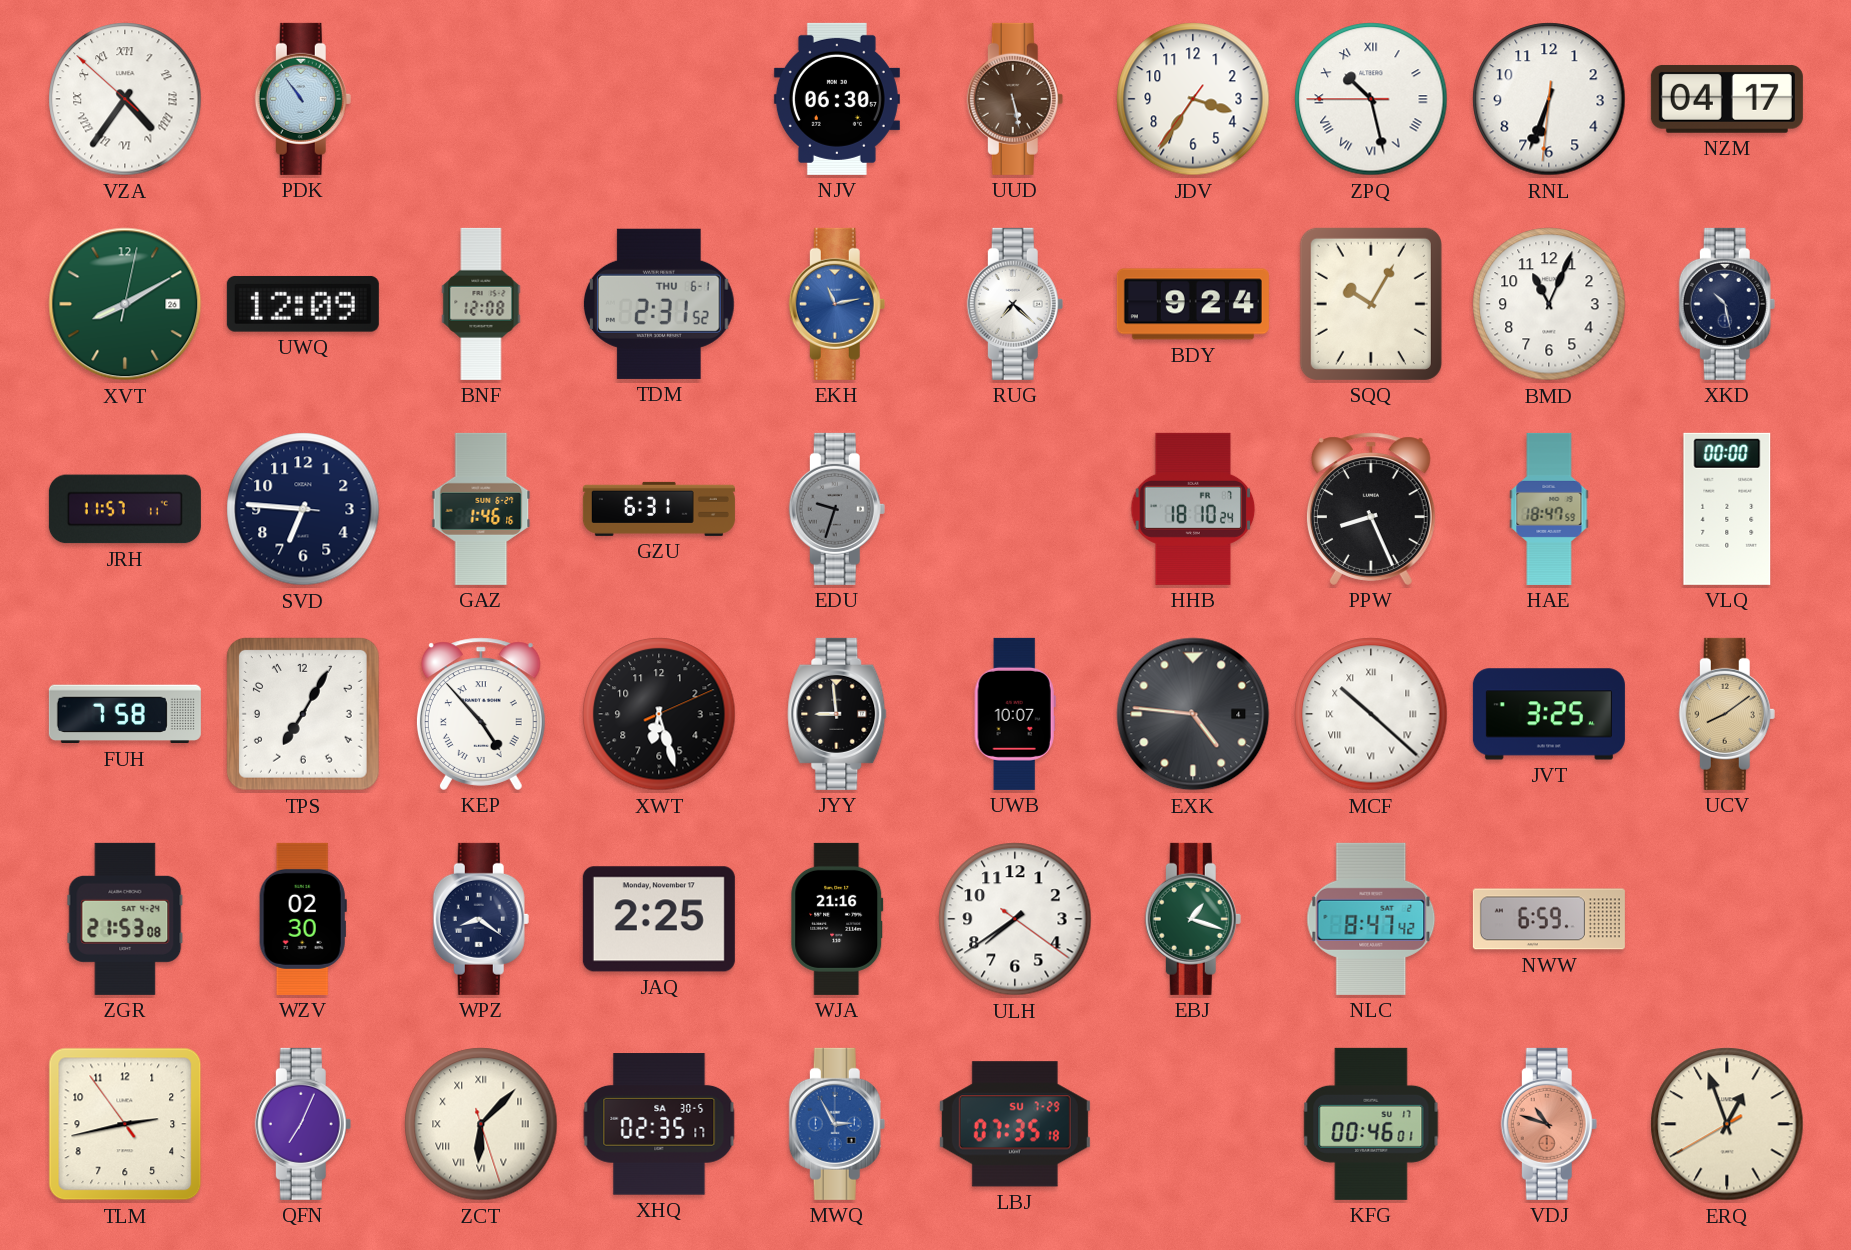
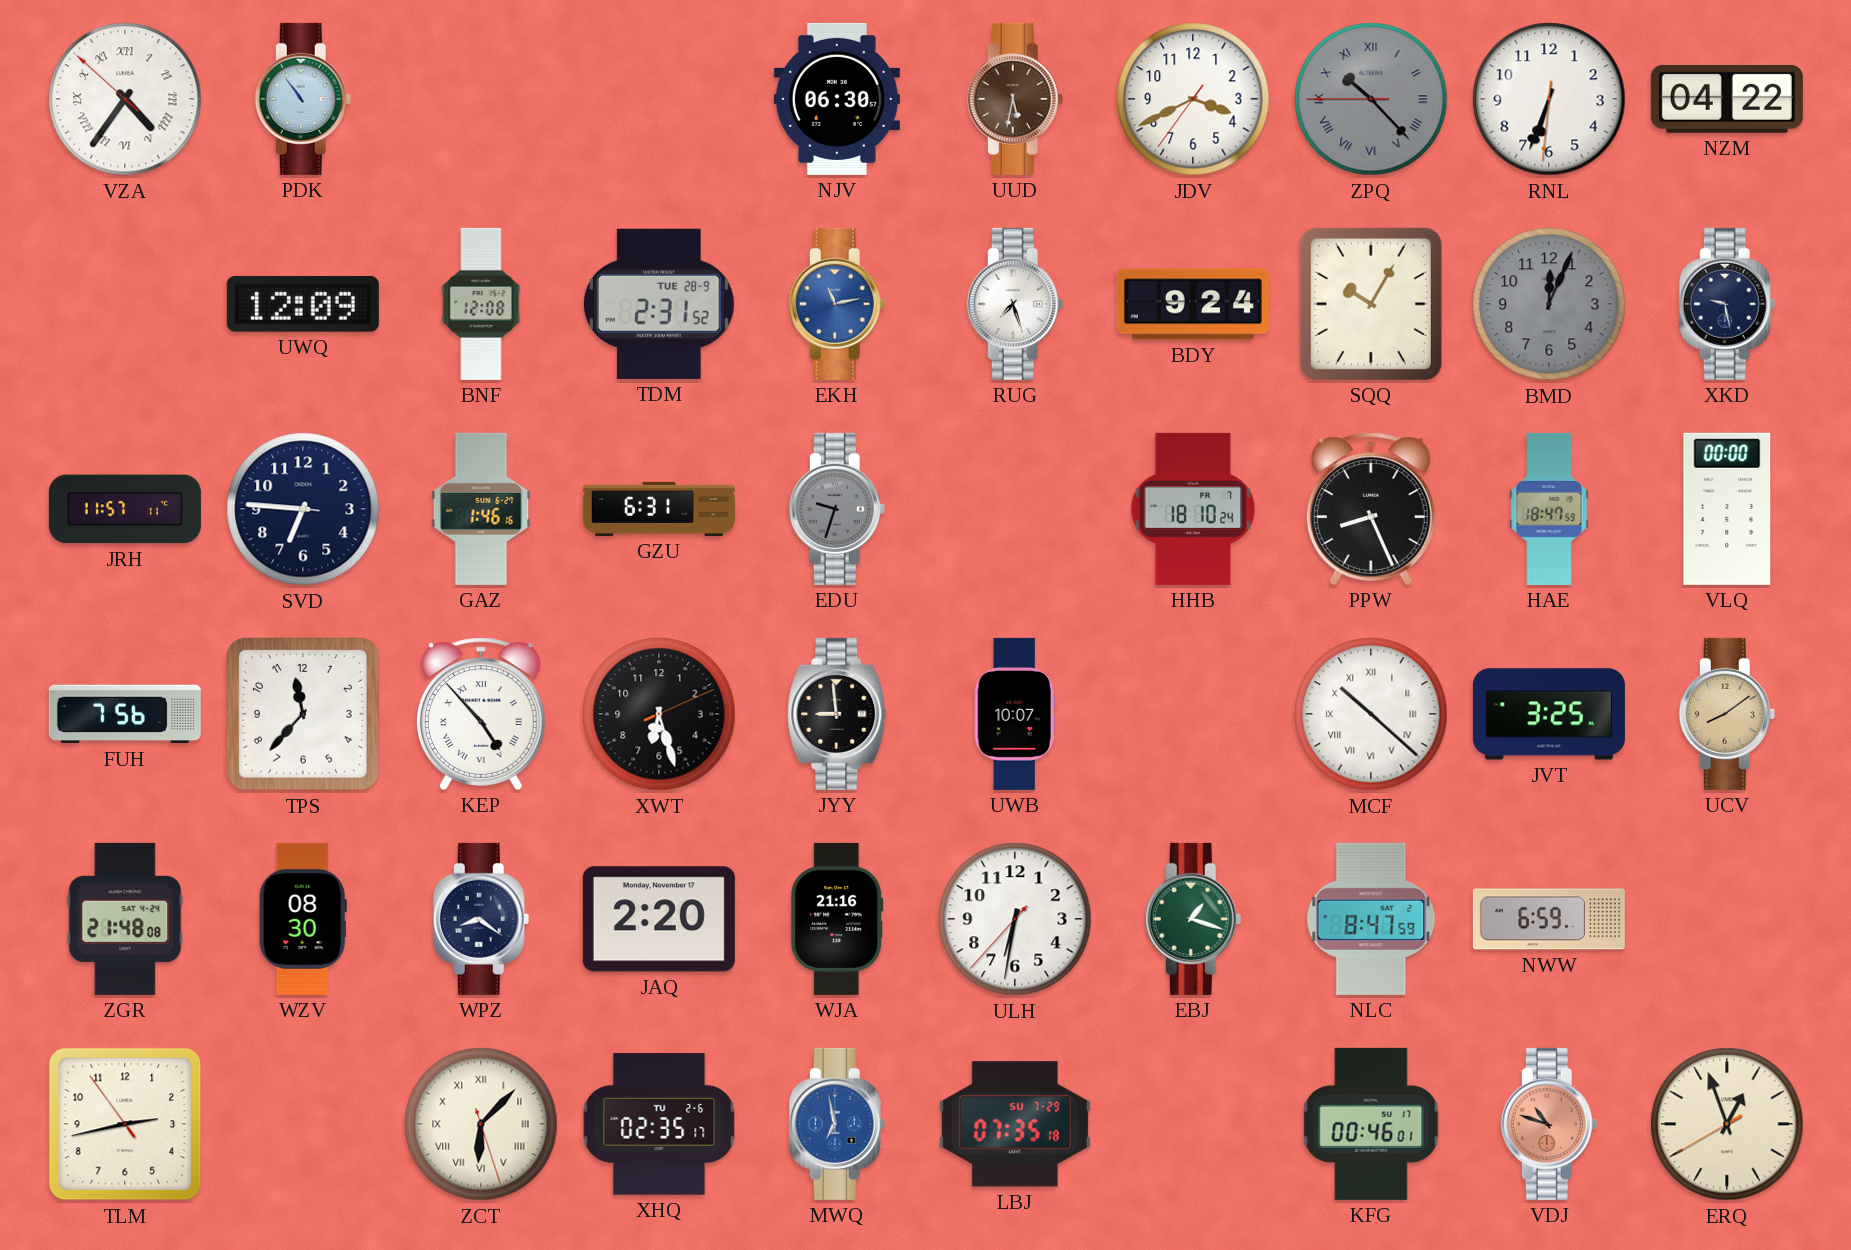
UUD: 5:28 -> 5:32 (1015, 99)
JDV: 3:35 -> 3:40 (1193, 99)
ZPQ: 10:27 -> 10:22 (1371, 99)
ZPQ dial: white -> grey (1371, 99)
NZM: 04:17 -> 04:22 (1727, 99)
XVT: 8:10 -> none (125, 304)
TDM date: THU 6-1 -> TUE 28-9 (659, 304)
RUG: 7:22 -> 7:27 (1015, 304)
BMD: 11:04 -> 12:04 (1549, 304)
BMD dial: white -> grey (1549, 304)
XKD: 10:28 -> 9:28 (1727, 304)
FUH: 7:58 -> 7:56 (125, 714)
TPS: 7:05 -> 11:37 (303, 714)
EXK: 4:46 -> none (1193, 714)
ZGR: 21:53 -> 21:48 (125, 919)
WZV: 02:30 -> 08:30 (303, 919)
JAQ: 2:25 -> 2:20 (659, 919)
ULH: 7:39 -> 6:31 (1015, 919)
NLC: 8:47:42 -> 8:47:59 (1371, 919)
QFN: 7:04 -> none (303, 1124)
XHQ date: SA 30-5 -> TU 2-6 (659, 1124)
MWQ: 2:55 -> 6:58 (837, 1124)
